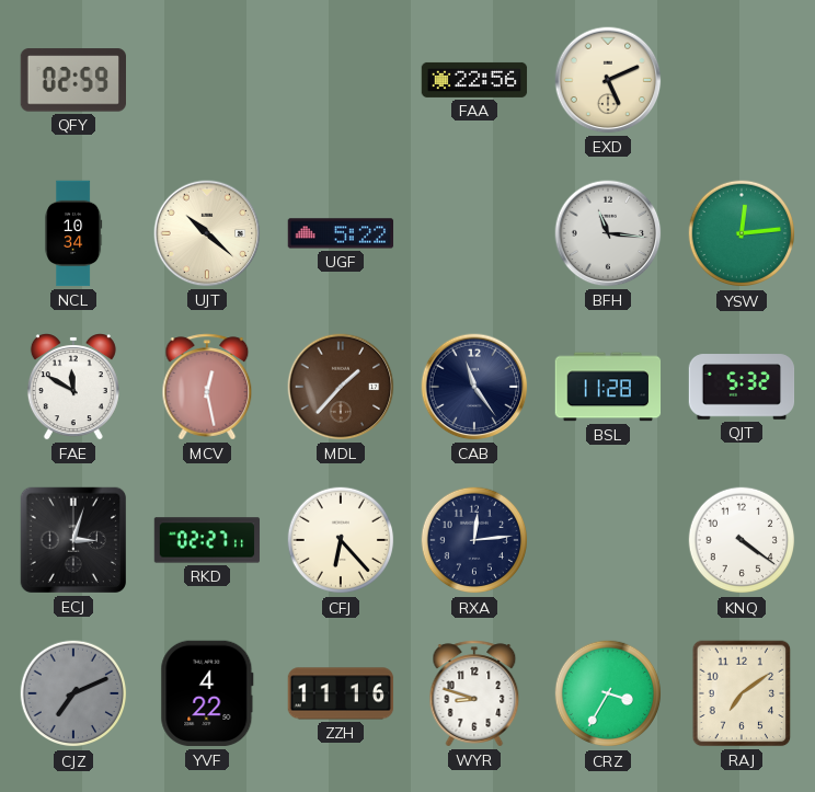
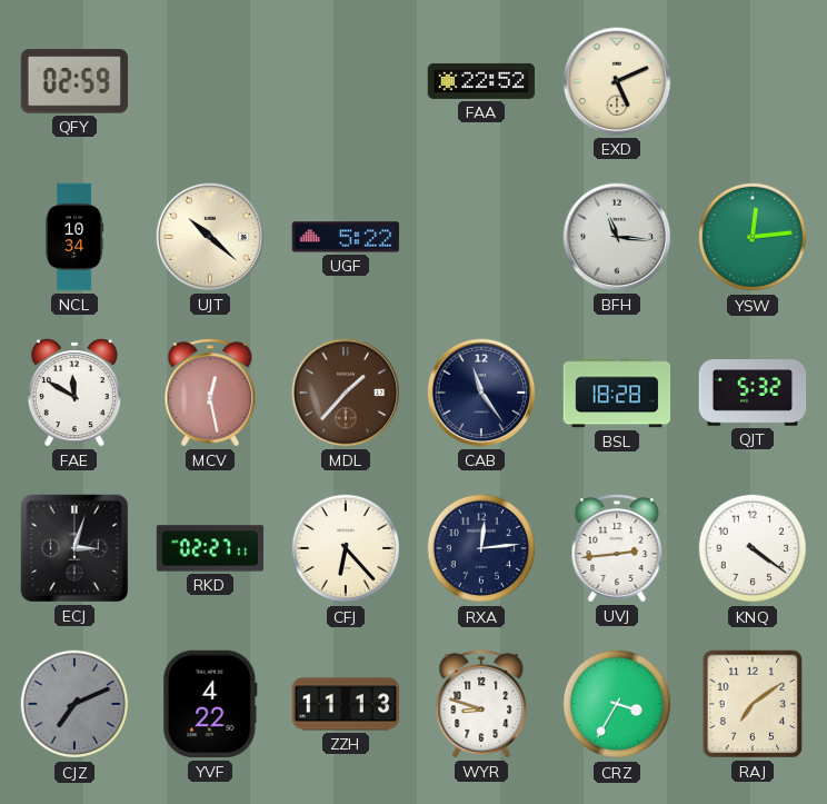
FAA: 22:56 -> 22:52 (481, 81)
BSL: 11:28 -> 18:28 (617, 393)
UVJ: none -> 2:44 (617, 548)
ZZH: 11:16 -> 11:13 (346, 704)
